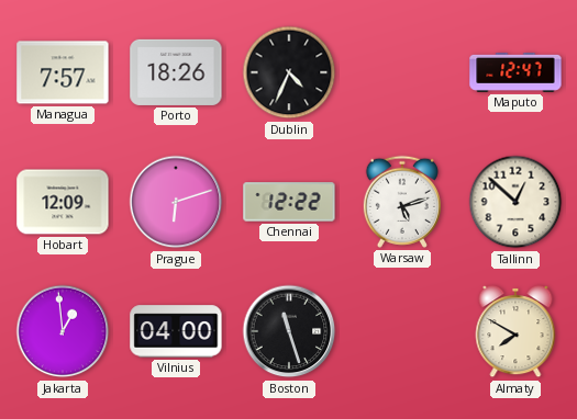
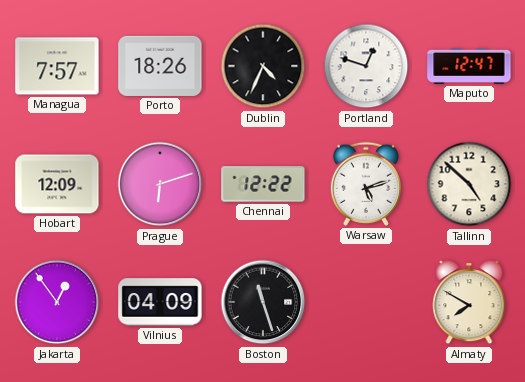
Portland: none -> 12:48 (366, 66)
Tallinn: 12:52 -> 4:52 (469, 184)
Jakarta: 12:59 -> 12:54 (57, 302)
Vilnius: 04:00 -> 04:09 (160, 302)
